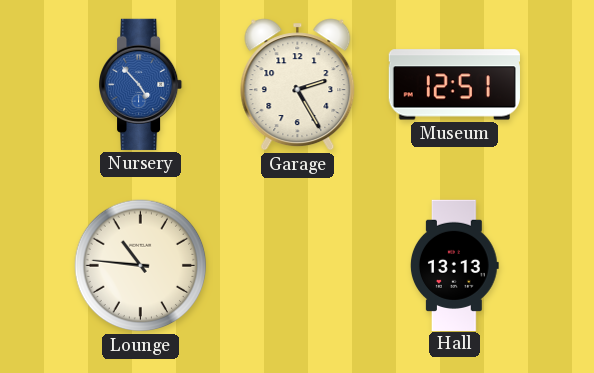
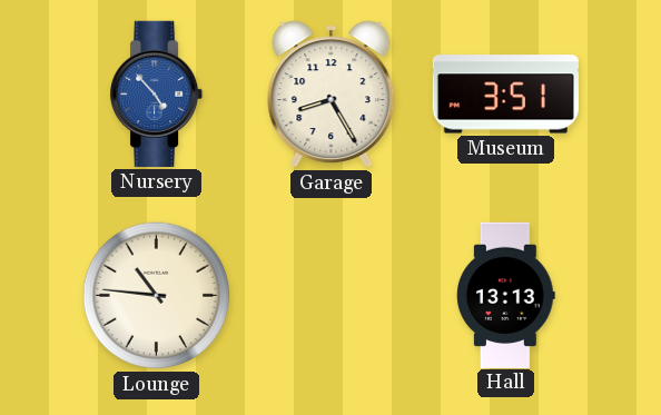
Garage: 2:25 -> 8:25 (332, 95)
Museum: 12:51 -> 3:51 (505, 95)
